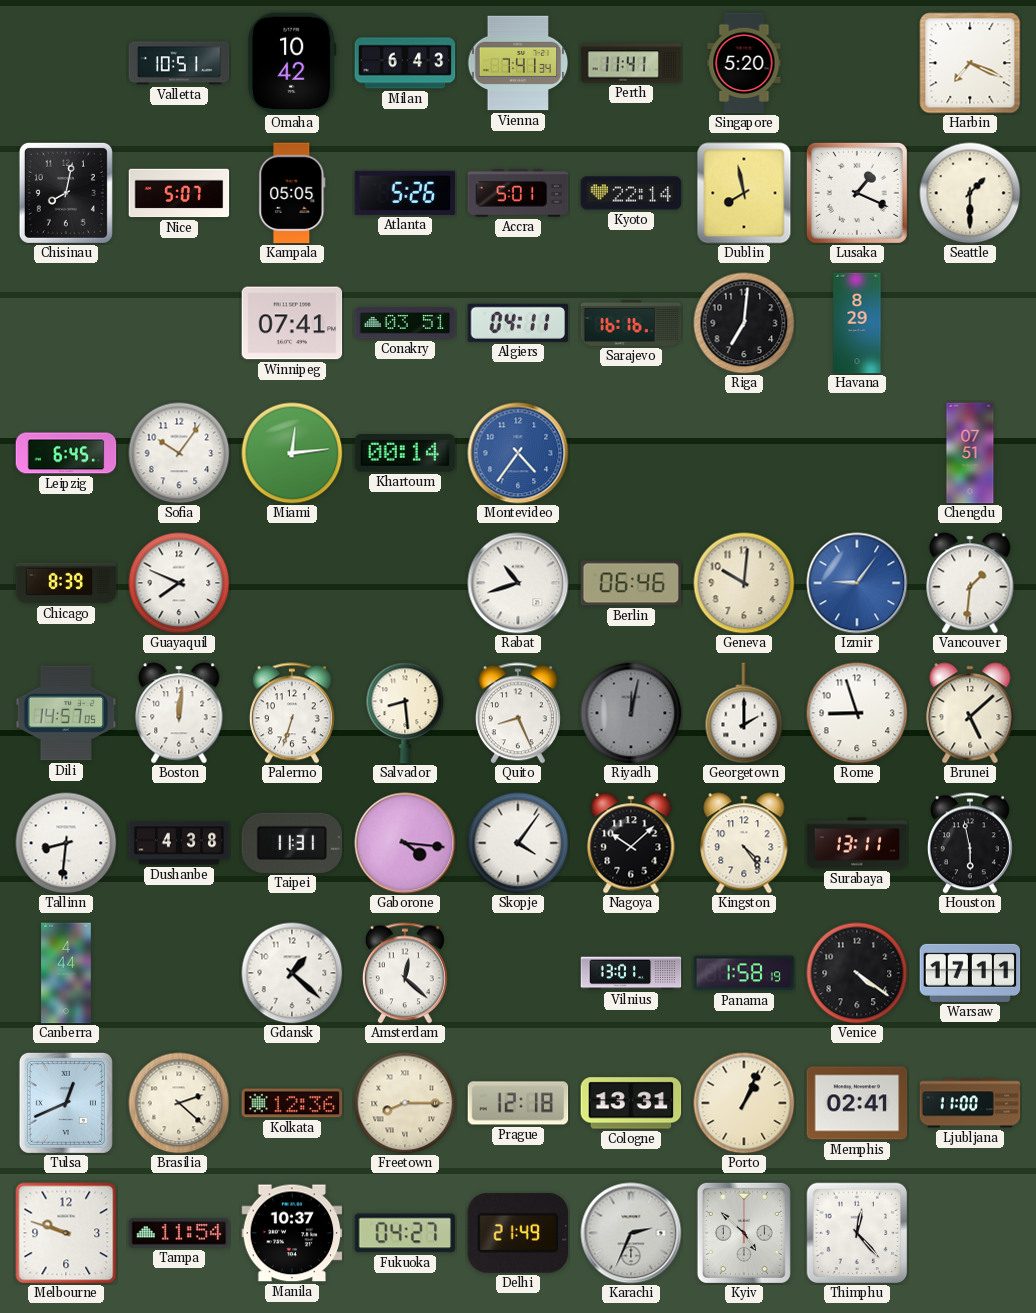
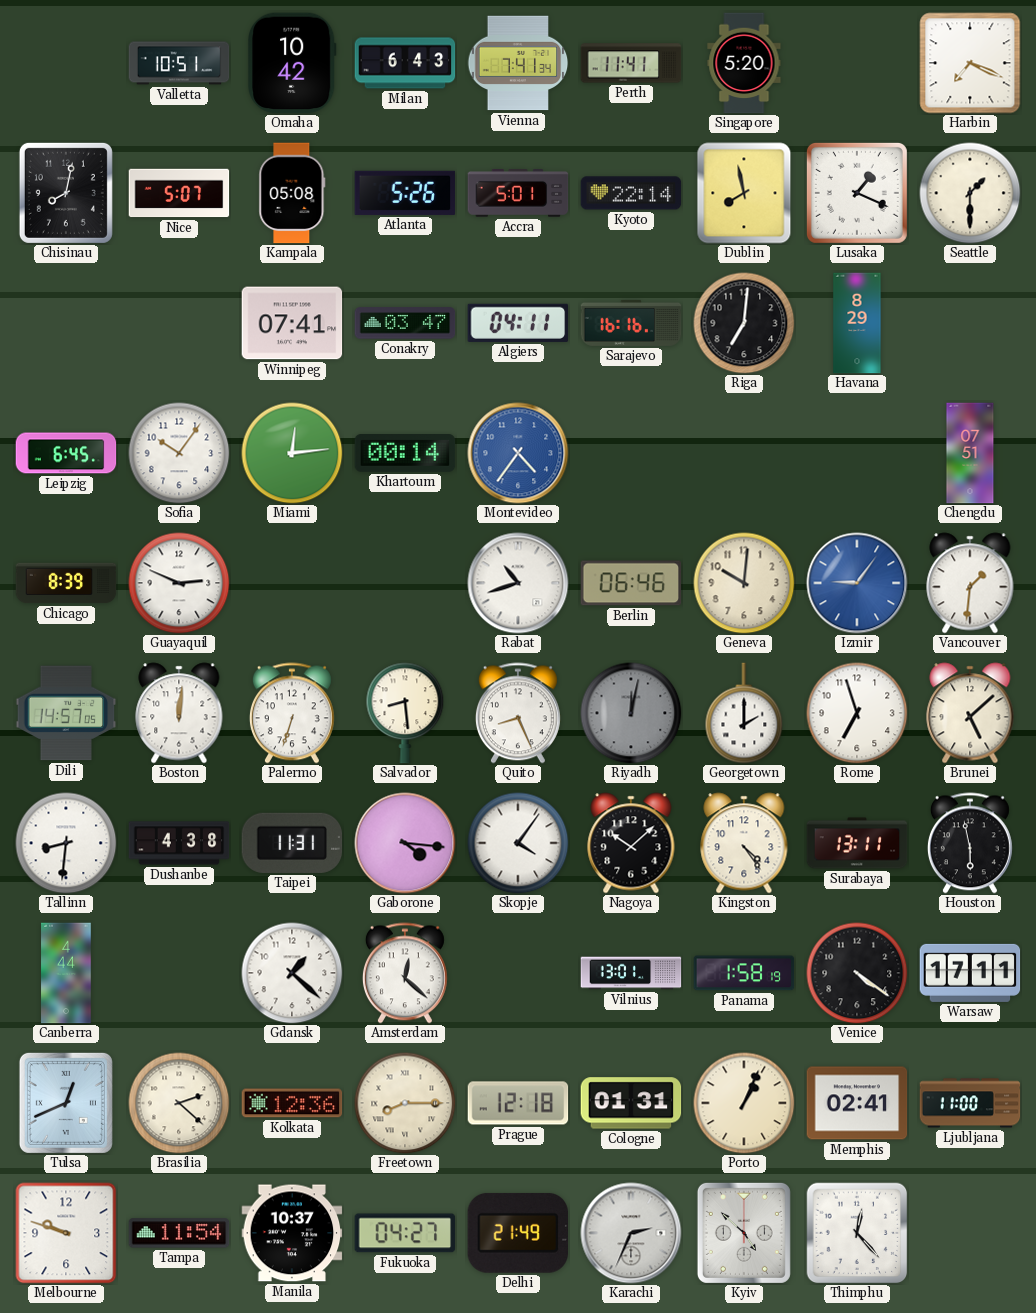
Kampala: 05:05 -> 05:08 (292, 193)
Conakry: 03:51 -> 03:47 (405, 323)
Guayaquil: 7:49 -> 2:49 (179, 583)
Rome: 8:57 -> 6:57 (857, 713)
Cologne: 13:31 -> 01:31 (631, 1103)
